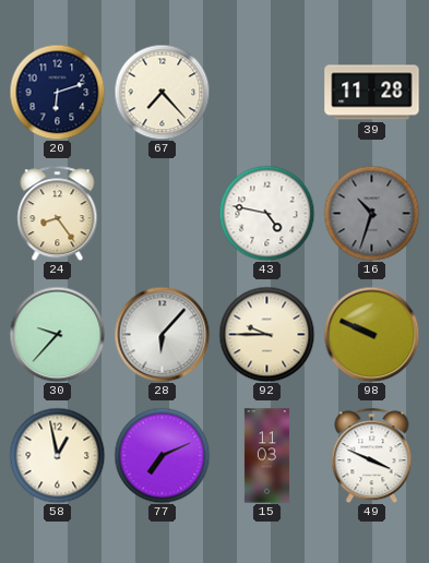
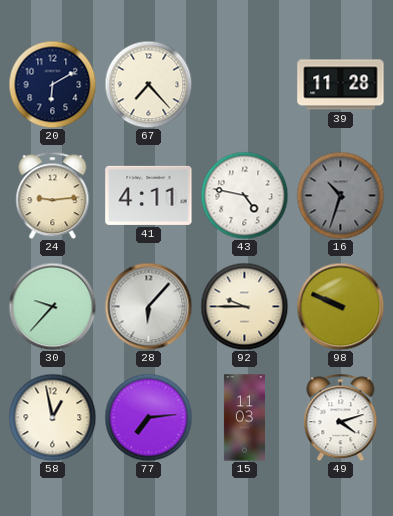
20: 6:12 -> 6:10 (52, 84)
24: 8:24 -> 9:14 (53, 195)
41: none -> 4:11 (149, 195)
77: 7:11 -> 7:14 (148, 417)
49: 3:49 -> 4:12 (341, 417)
